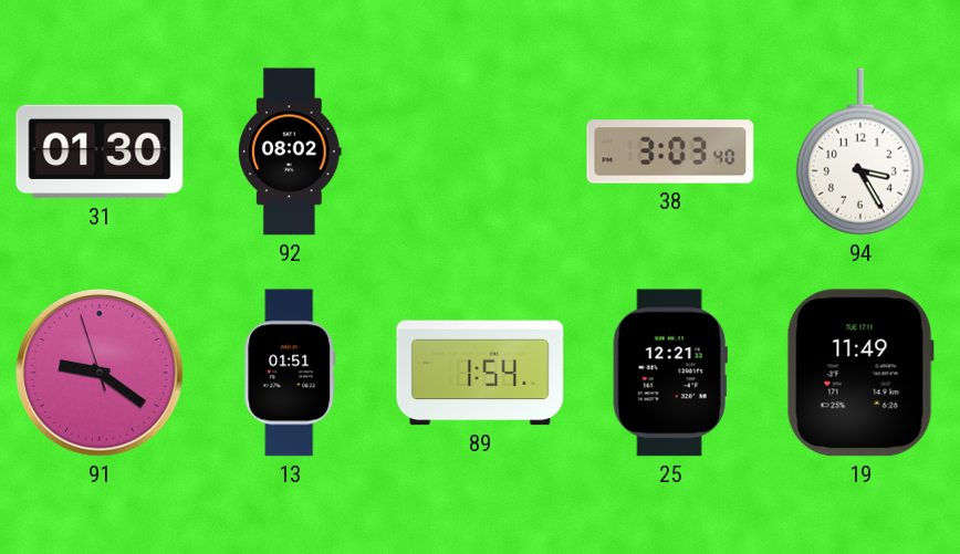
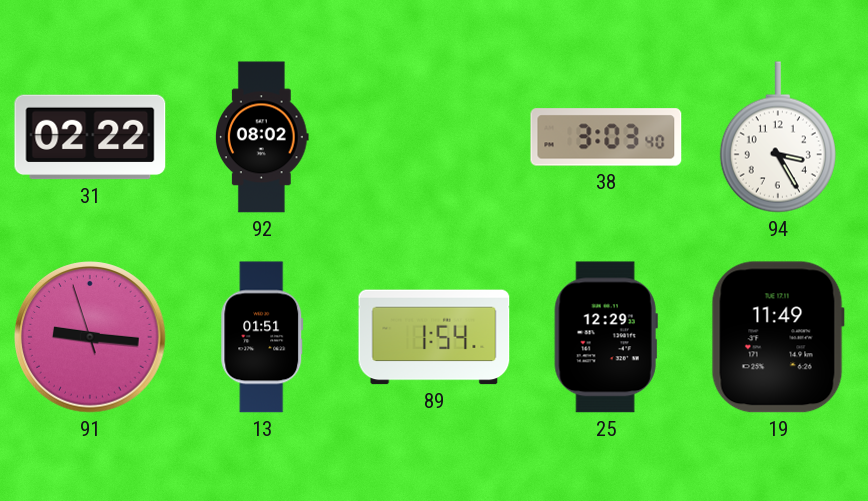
31: 01:30 -> 02:22 (90, 137)
91: 9:20 -> 9:15 (90, 337)
25: 12:21 -> 12:29 (606, 337)
